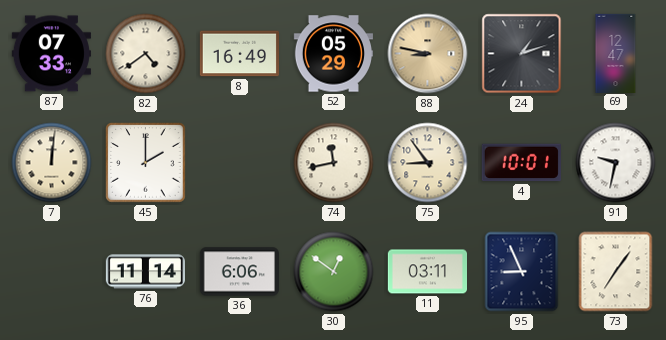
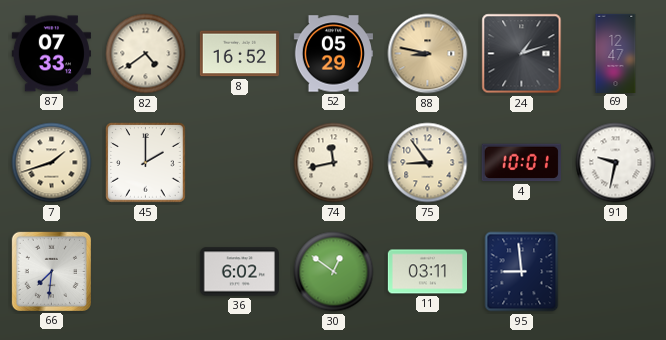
8: 16:49 -> 16:52 (239, 54)
7: 12:01 -> 1:42 (52, 163)
66: none -> 7:31 (51, 271)
76: 11:14 -> none (145, 272)
36: 6:06 -> 6:02 (239, 272)
95: 8:56 -> 8:59 (522, 272)
73: 7:06 -> none (616, 272)
